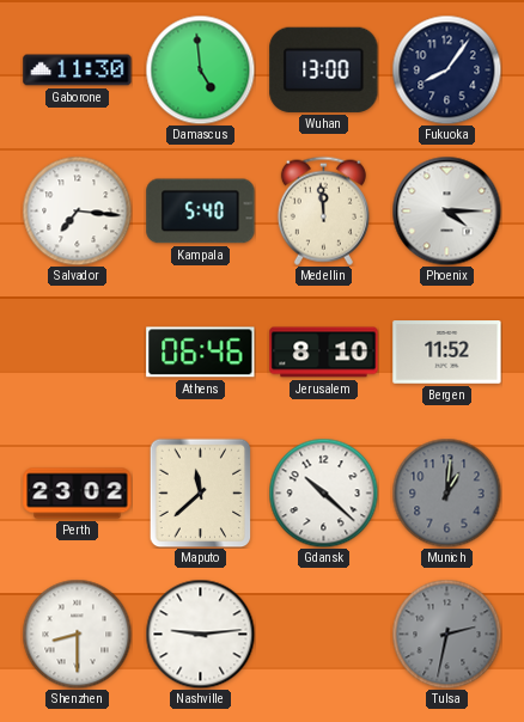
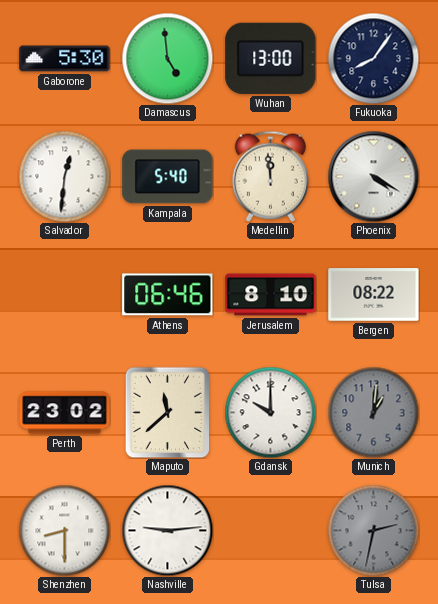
Gaborone: 11:30 -> 5:30 (65, 59)
Salvador: 7:16 -> 12:31 (64, 176)
Phoenix: 4:15 -> 4:20 (373, 176)
Bergen: 11:52 -> 08:22 (374, 295)
Gdansk: 10:22 -> 10:00 (270, 412)
